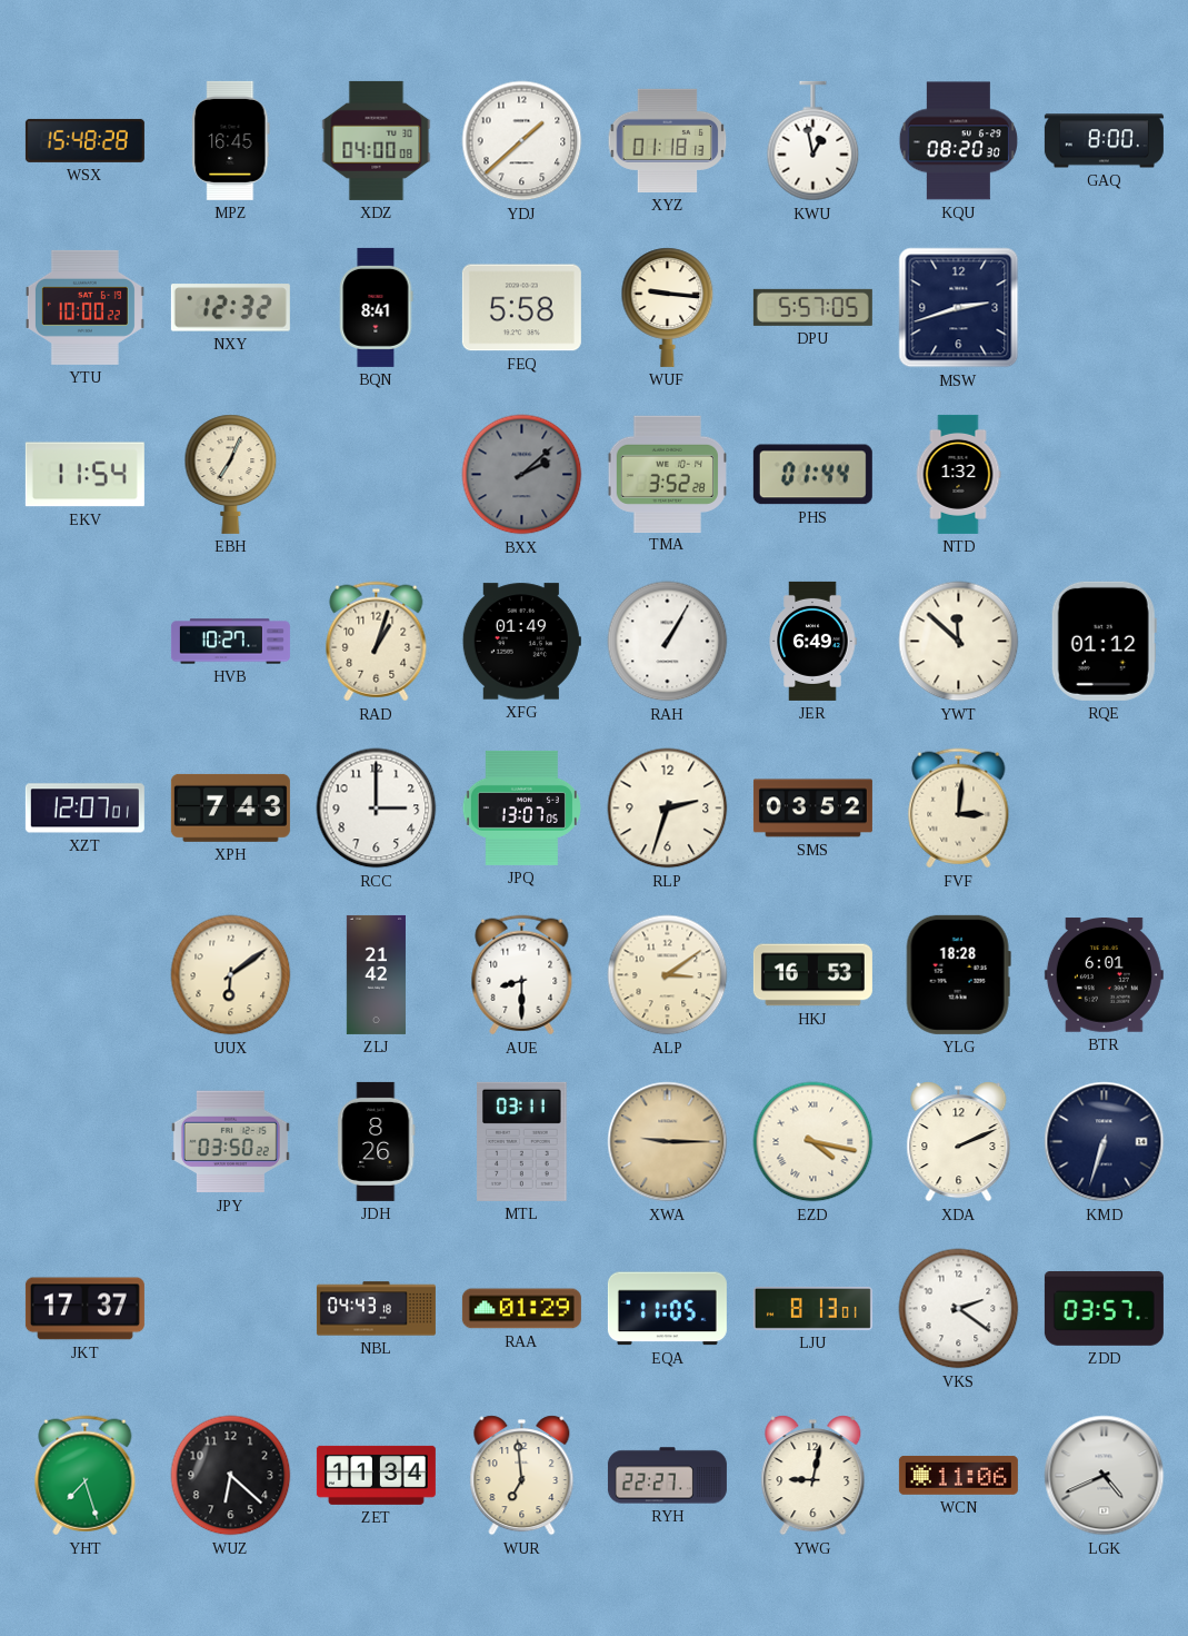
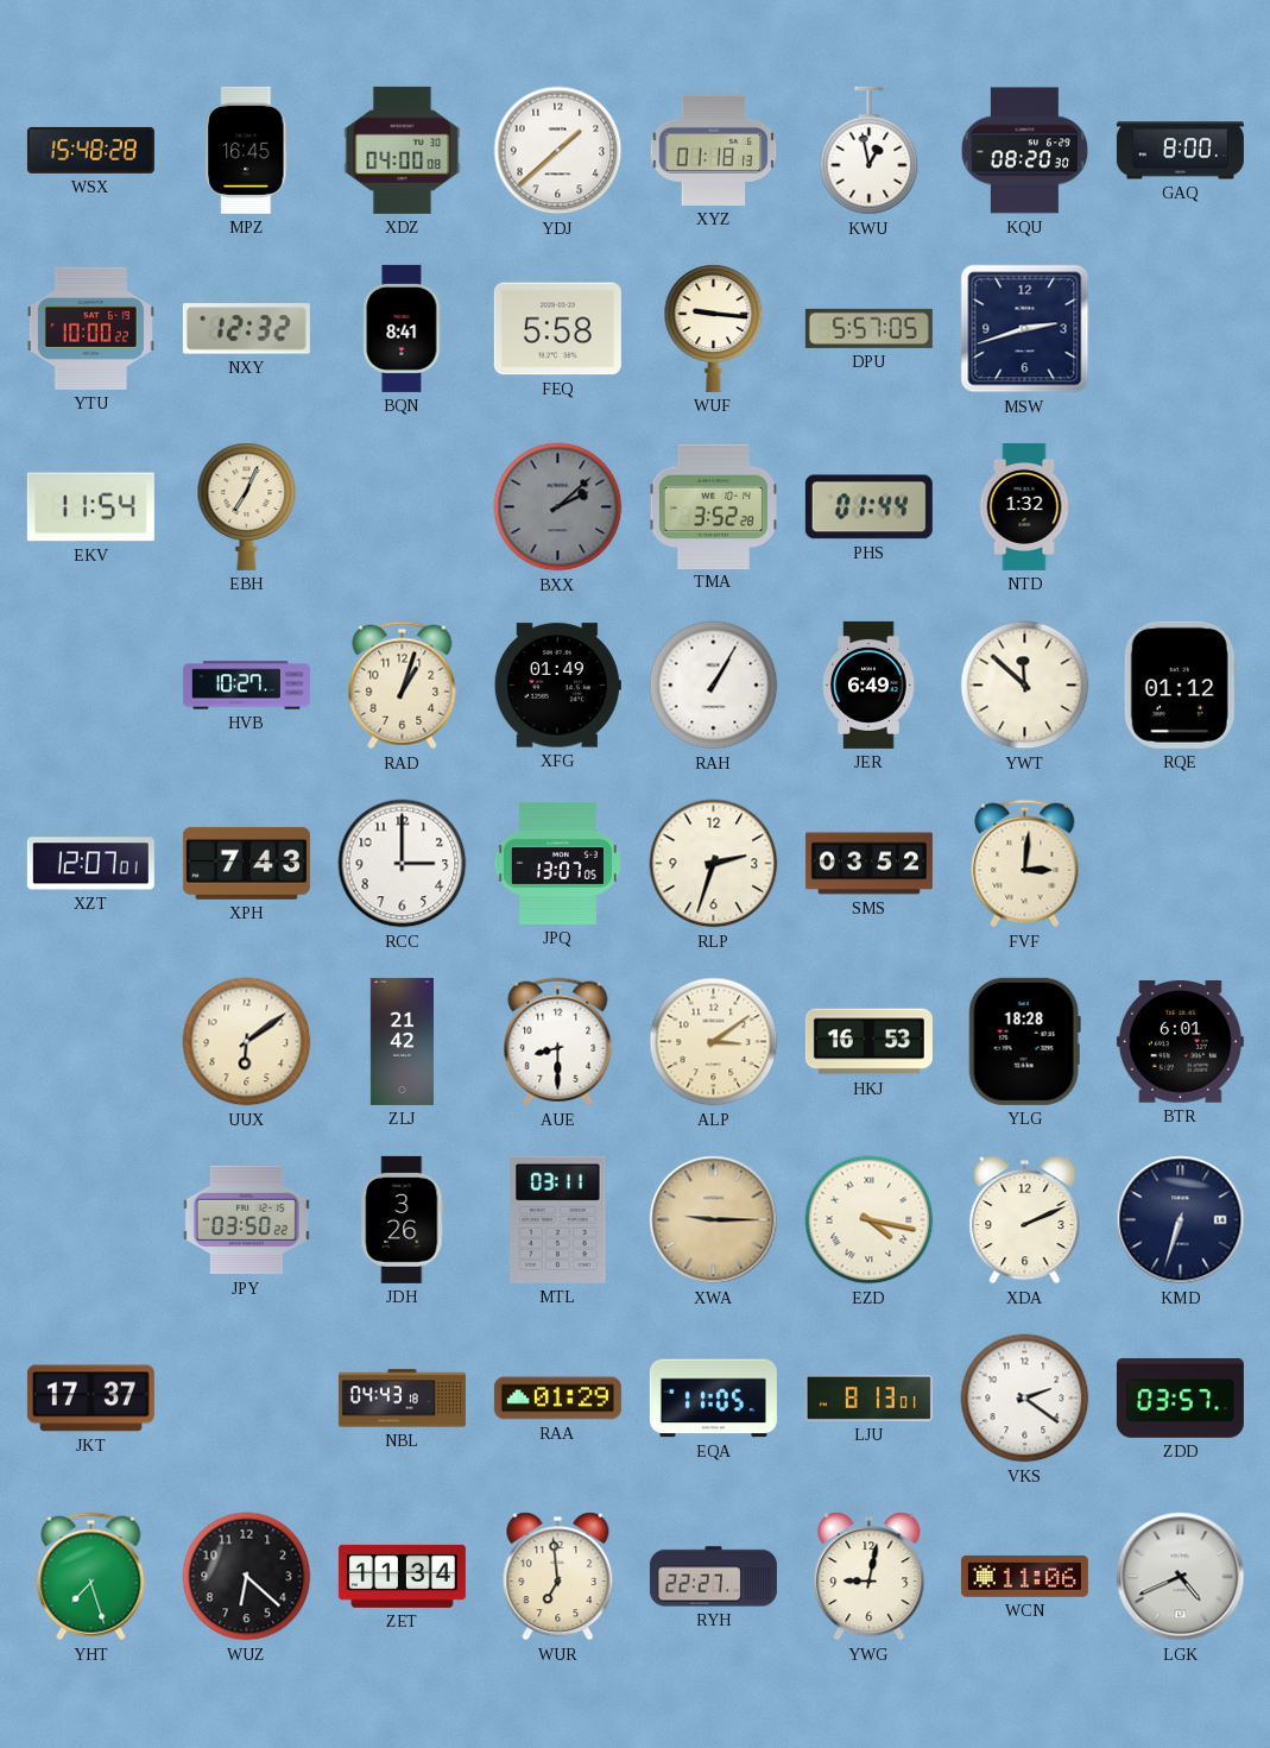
JDH: 8:26 -> 3:26 (403, 1219)
